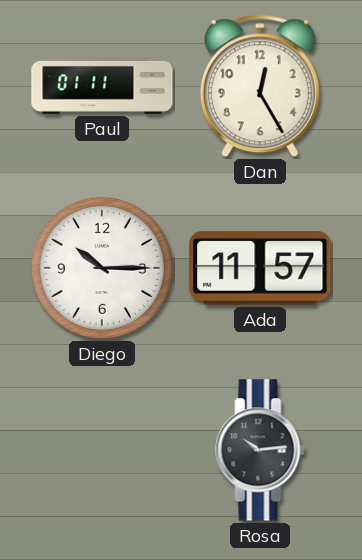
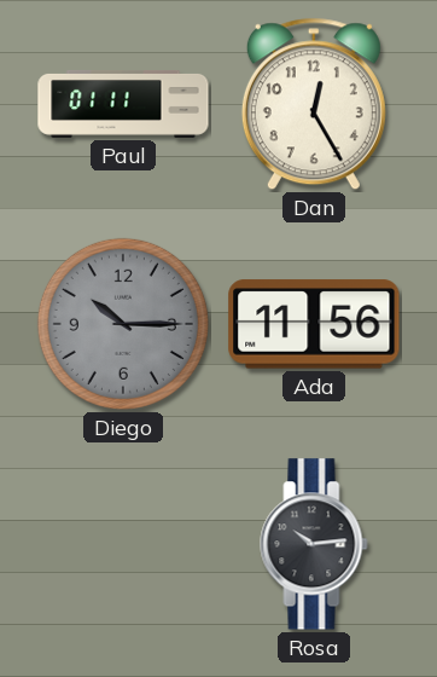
Diego dial: white -> grey (123, 324)
Ada: 11:57 -> 11:56 (314, 324)
